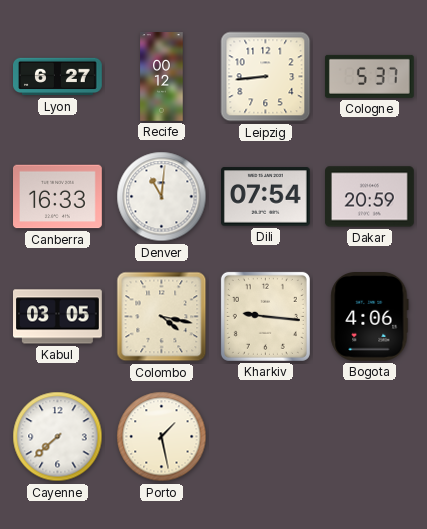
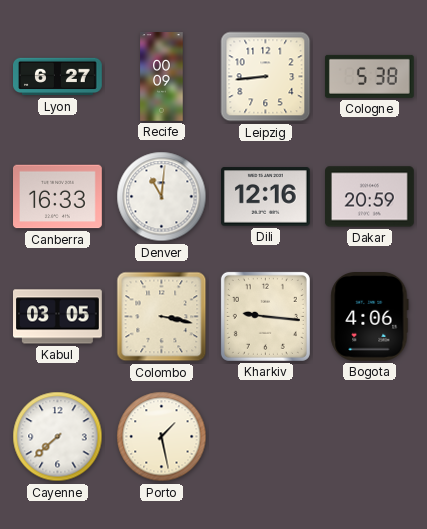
Recife: 00:12 -> 00:09 (162, 77)
Cologne: 5:37 -> 5:38 (369, 76)
Dili: 07:54 -> 12:16 (266, 197)
Colombo: 4:17 -> 3:17 (162, 317)
